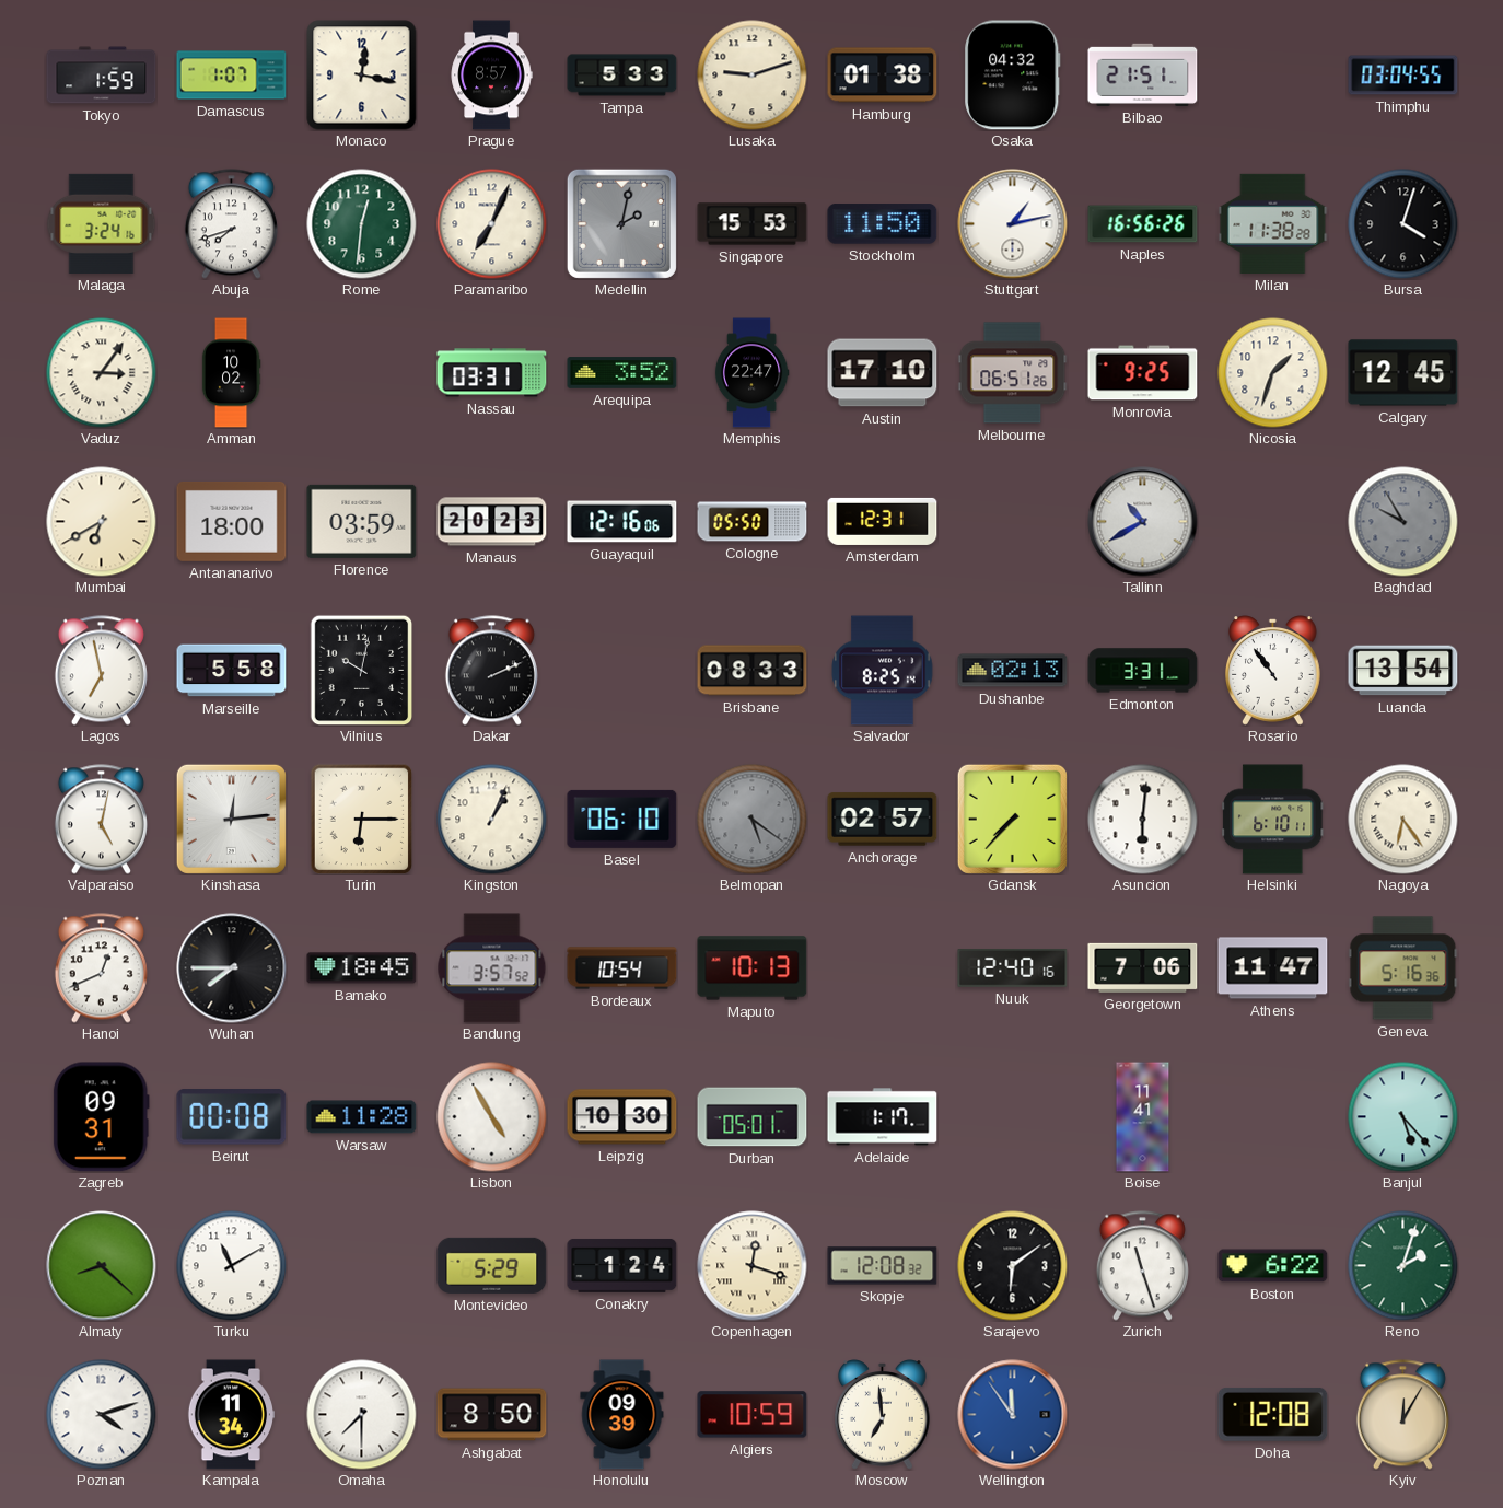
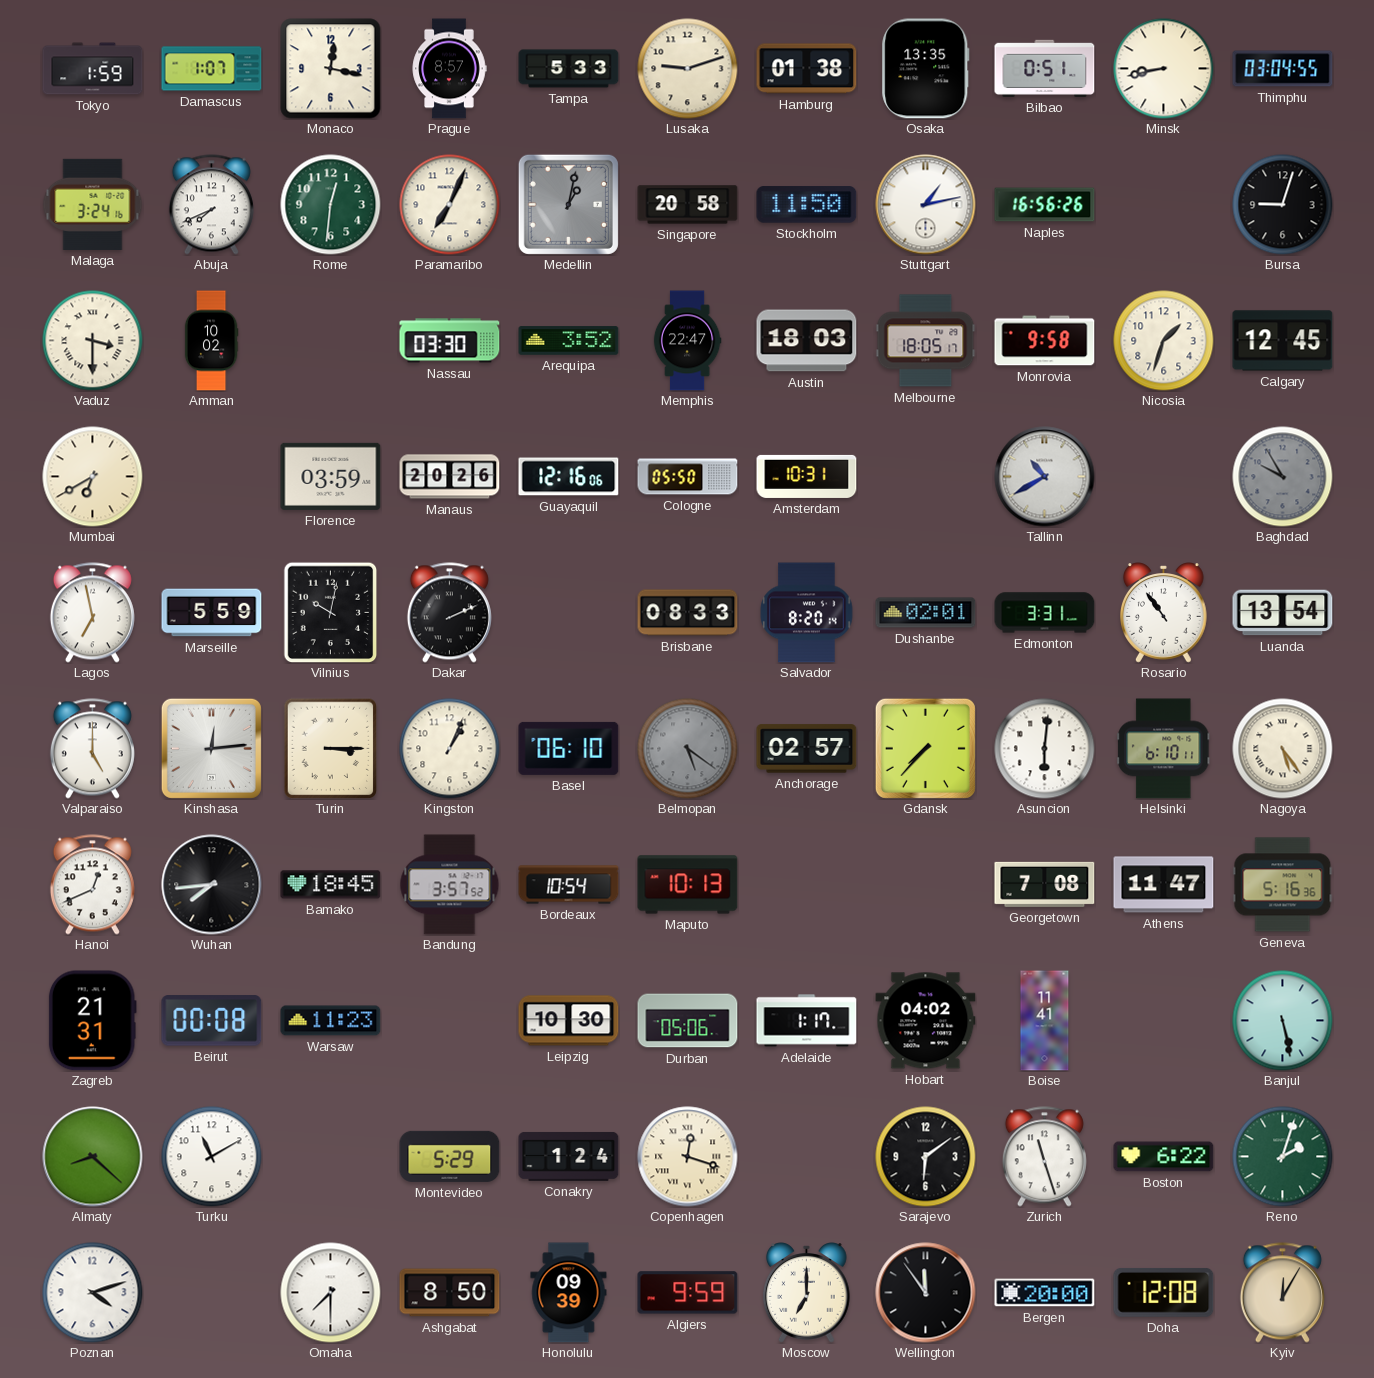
Osaka: 04:32 -> 13:35 (926, 69)
Bilbao: 21:51 -> 0:51 (1045, 68)
Minsk: none -> 8:43 (1164, 69)
Abuja: 7:42 -> 7:41 (211, 205)
Medellin: 2:02 -> 1:02 (568, 204)
Singapore: 15:53 -> 20:58 (688, 205)
Milan: 11:38 -> none (1273, 223)
Bursa: 4:03 -> 9:03 (1283, 205)
Vaduz: 3:06 -> 3:30 (93, 341)
Nassau: 03:31 -> 03:30 (450, 341)
Austin: 17:10 -> 18:03 (807, 341)
Melbourne: 06:51 -> 18:05 (926, 341)
Monrovia: 9:25 -> 9:58 (1045, 341)
Antananarivo: 18:00 -> none (232, 521)
Manaus: 20:23 -> 20:26 (450, 477)
Amsterdam: 12:31 -> 10:31 (807, 476)
Marseille: 5:58 -> 5:59 (212, 613)
Salvador: 8:25 -> 8:20 (807, 613)
Dushanbe: 02:13 -> 02:01 (926, 613)
Valparaiso: 5:02 -> 5:00 (92, 749)
Turin: 6:15 -> 3:15 (331, 748)
Nagoya: 6:24 -> 5:24 (1283, 749)
Wuhan: 7:45 -> 7:44 (212, 885)
Nuuk: 12:40 -> none (1013, 968)
Georgetown: 7:06 -> 7:08 (1045, 884)
Zagreb: 09:31 -> 21:31 (92, 1021)
Warsaw: 11:28 -> 11:23 (331, 1021)
Lisbon: 4:55 -> none (492, 1117)
Durban: 05:01 -> 05:06 (688, 1021)
Hobart: none -> 04:02 (926, 1021)
Banjul: 5:23 -> 5:28 (1283, 1021)
Skopje: 12:08 -> none (883, 1266)
Kampala: 11:34 -> none (230, 1415)
Algiers: 10:59 -> 9:59 (688, 1293)
Moscow: 6:59 -> 7:00 (807, 1293)
Wellington dial: blue -> black (926, 1293)
Bergen: none -> 20:00 (1045, 1293)
